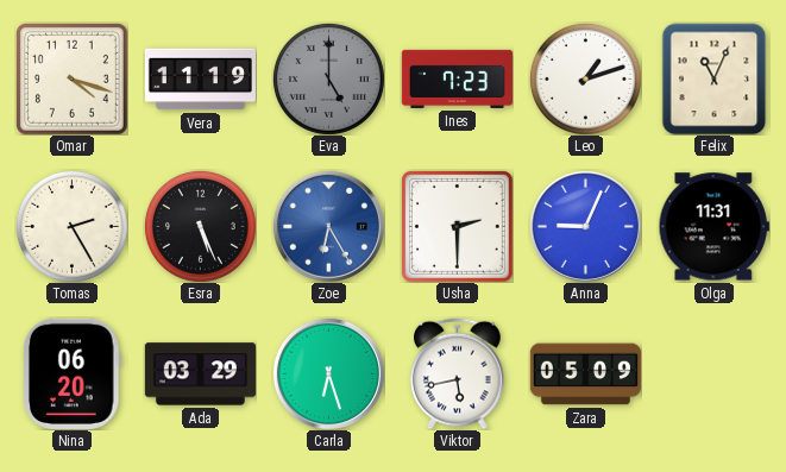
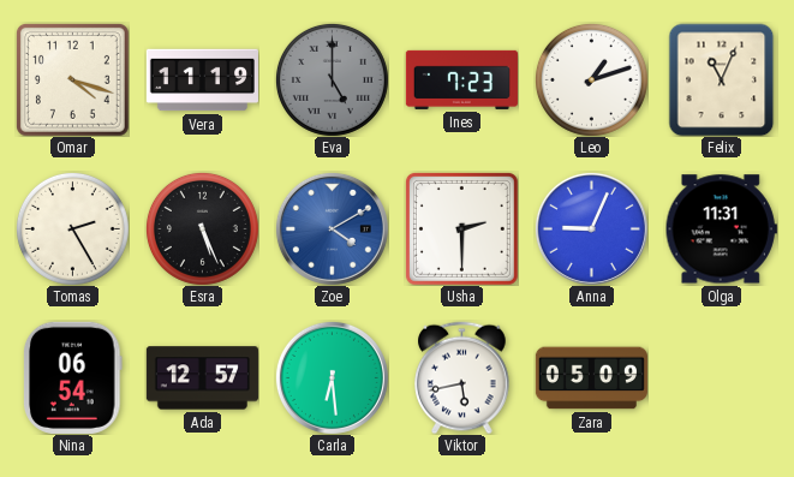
Zoe: 6:25 -> 4:10 (332, 228)
Nina: 06:20 -> 06:54 (73, 377)
Ada: 03:29 -> 12:57 (202, 378)
Carla: 6:27 -> 6:29 (332, 377)
